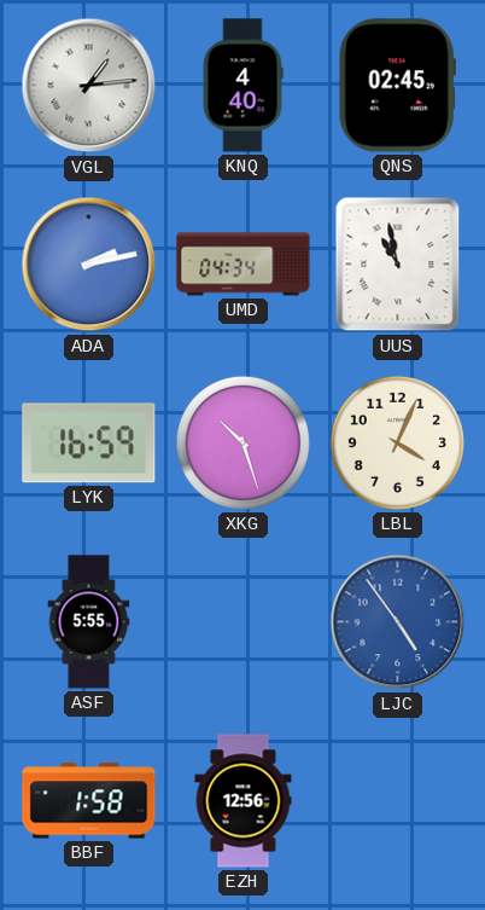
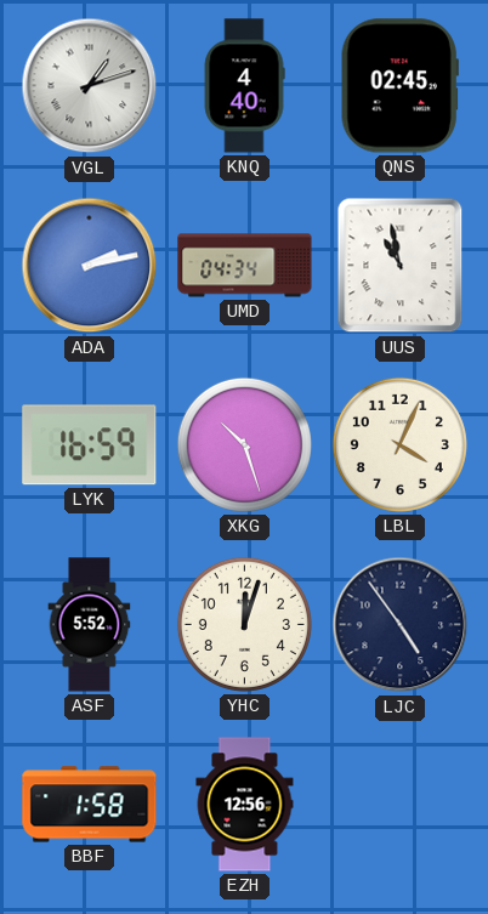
VGL: 1:14 -> 1:12 (90, 86)
ASF: 5:55 -> 5:52 (90, 625)
YHC: none -> 12:03 (244, 624)
LJC dial: blue -> navy (401, 625)
